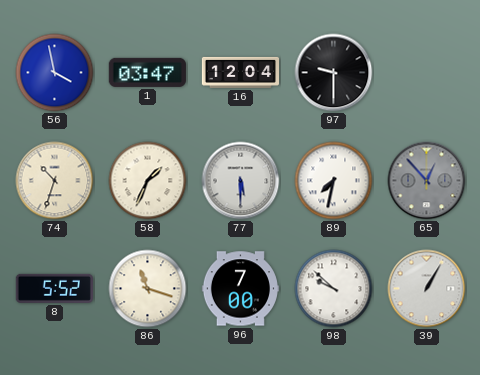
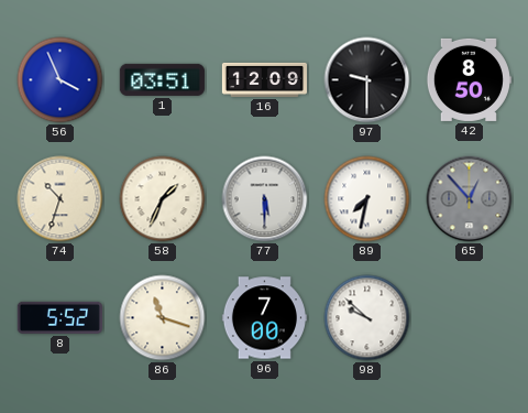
56: 3:58 -> 3:56 (61, 80)
1: 03:47 -> 03:51 (162, 79)
16: 12:04 -> 12:09 (264, 79)
42: none -> 8:50 (469, 79)
39: 1:05 -> none (427, 289)
